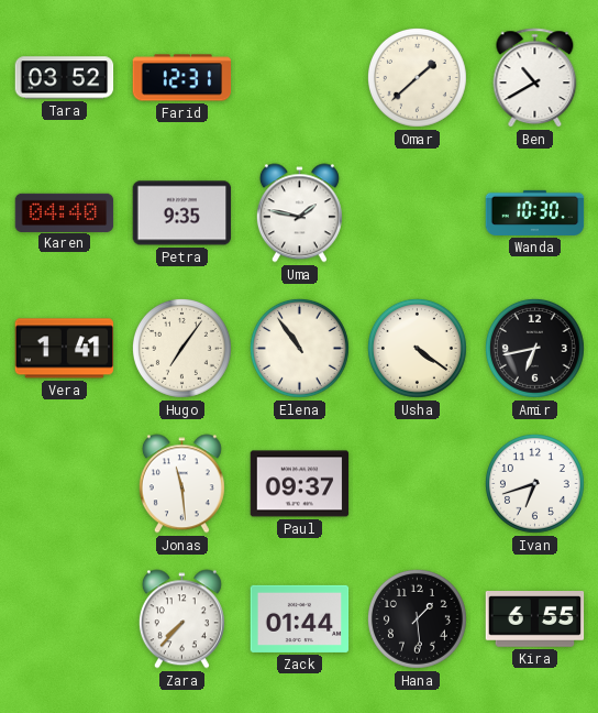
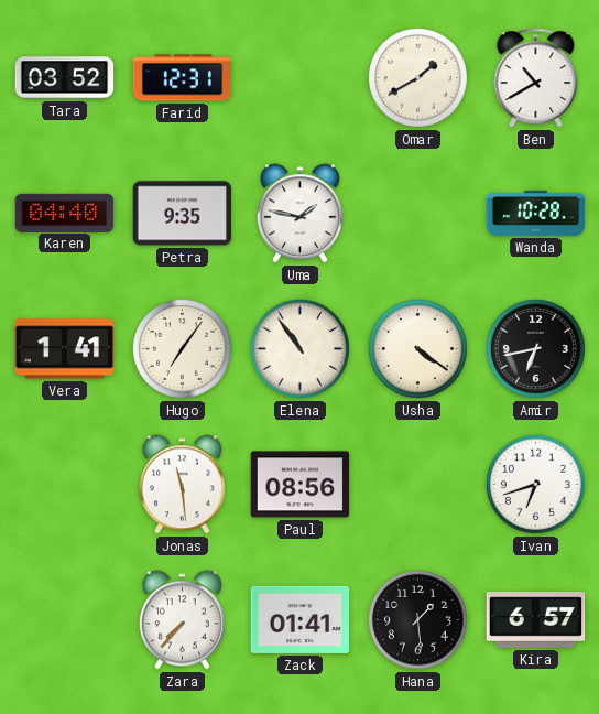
Omar: 1:38 -> 1:40 (417, 77)
Wanda: 10:30 -> 10:28 (536, 213)
Paul: 09:37 -> 08:56 (301, 485)
Zack: 01:44 -> 01:41 (301, 619)
Kira: 6:55 -> 6:57 (536, 620)
